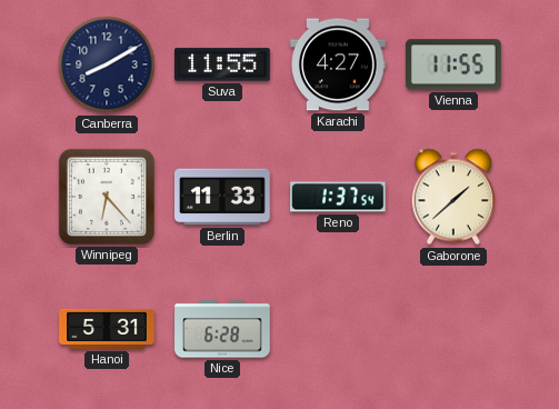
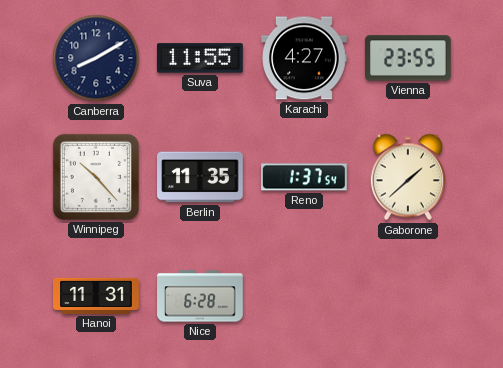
Vienna: 11:55 -> 23:55 (409, 58)
Winnipeg: 6:23 -> 10:23 (96, 177)
Berlin: 11:33 -> 11:35 (201, 177)
Hanoi: 5:31 -> 11:31 (96, 296)
